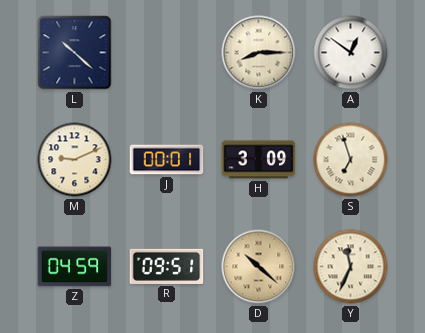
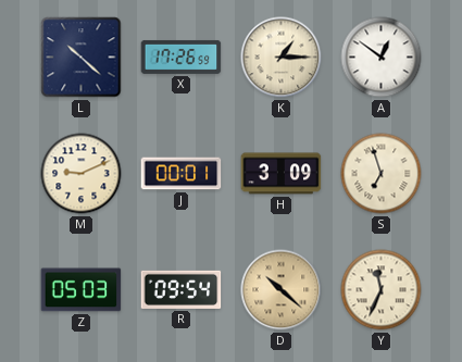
X: none -> 17:26 (182, 57)
K: 8:15 -> 1:15 (282, 58)
Z: 04:59 -> 05:03 (82, 290)
R: 09:51 -> 09:54 (182, 289)
